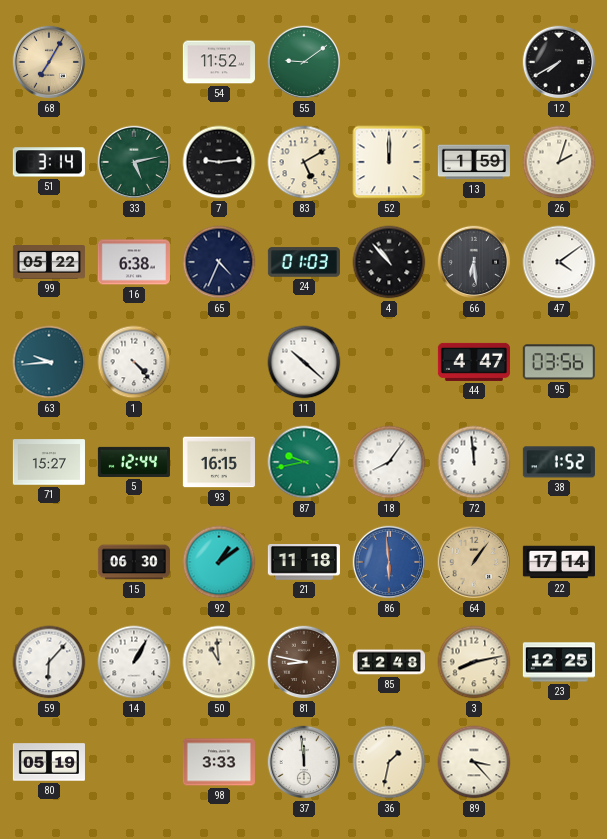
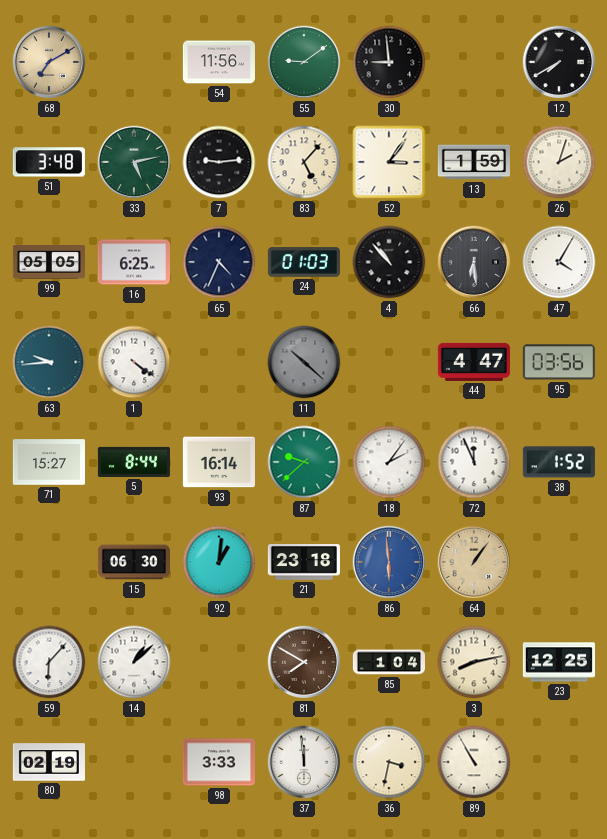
68: 7:05 -> 7:10 (49, 62)
54: 11:52 -> 11:56 (219, 62)
30: none -> 8:59 (389, 62)
51: 3:14 -> 3:48 (49, 162)
83: 5:10 -> 5:07 (304, 162)
52: 12:00 -> 3:06 (389, 162)
99: 05:22 -> 05:05 (49, 263)
16: 6:38 -> 6:25 (134, 262)
47: 4:09 -> 4:05 (559, 262)
1: 4:23 -> 4:21 (134, 362)
11 dial: white -> grey (304, 362)
5: 12:44 -> 8:44 (134, 462)
93: 16:15 -> 16:14 (219, 462)
87: 9:43 -> 9:38 (304, 462)
18: 8:06 -> 2:06 (389, 462)
72: 11:59 -> 11:56 (474, 462)
92: 1:09 -> 1:01 (219, 562)
21: 11:18 -> 23:18 (304, 562)
22: 17:14 -> none (559, 562)
14: 1:05 -> 1:08 (134, 662)
50: 10:59 -> none (219, 662)
81: 8:47 -> 7:50 (304, 662)
85: 12:48 -> 1:04 (388, 662)
80: 05:19 -> 02:19 (49, 762)
36: 1:32 -> 3:32 (389, 762)
89: 3:23 -> 10:55 (474, 762)
